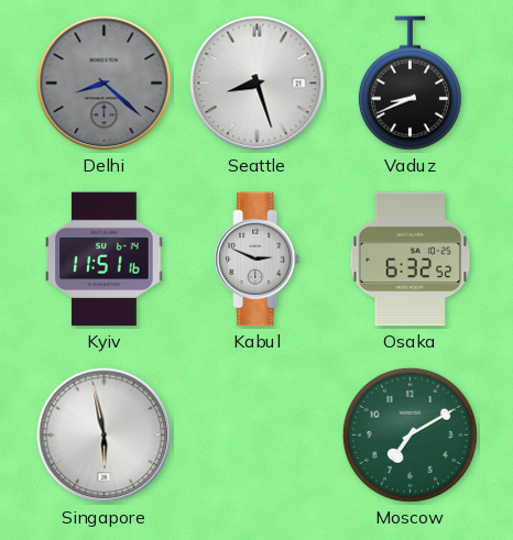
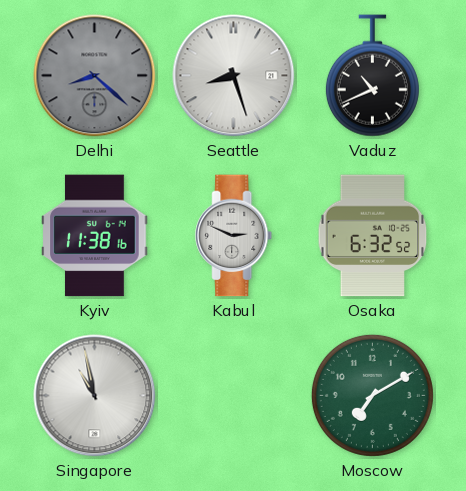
Vaduz: 8:41 -> 10:41 (372, 76)
Kyiv: 11:51 -> 11:38 (95, 236)
Singapore: 5:58 -> 10:58 (95, 396)
